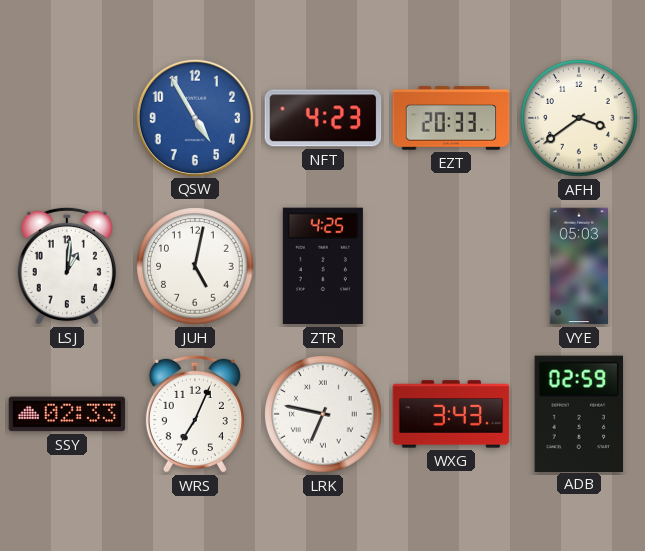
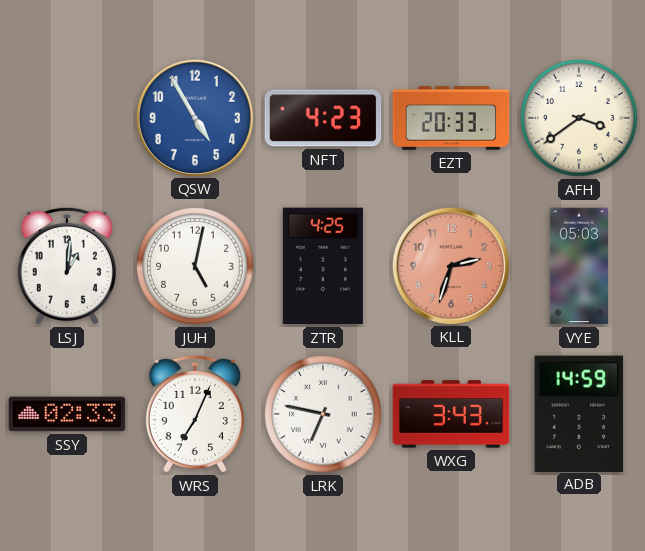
KLL: none -> 2:33 (450, 265)
ADB: 02:59 -> 14:59 (579, 413)
